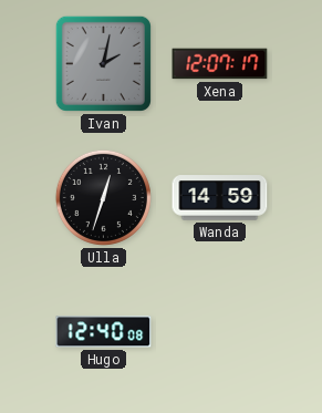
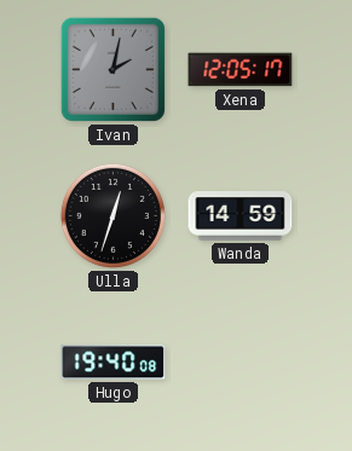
Xena: 12:07 -> 12:05 (241, 70)
Hugo: 12:40 -> 19:40 (114, 363)
